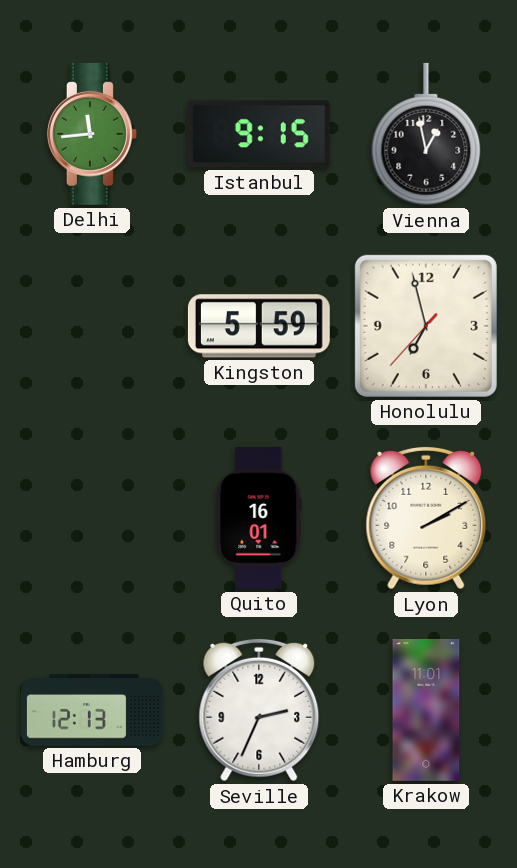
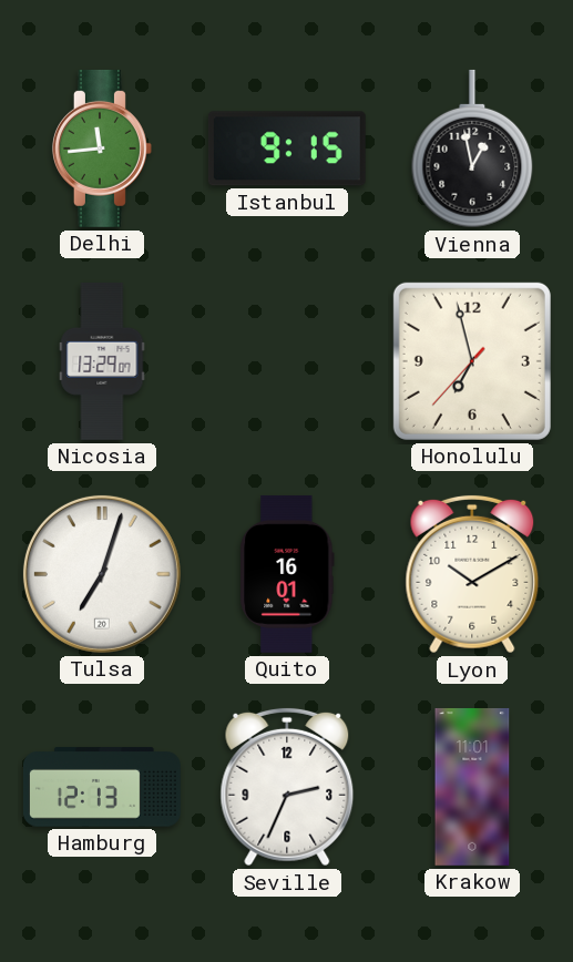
Nicosia: none -> 13:29 (102, 361)
Kingston: 5:59 -> none (259, 326)
Tulsa: none -> 7:03 (102, 574)
Lyon: 2:10 -> 10:10 (472, 574)
